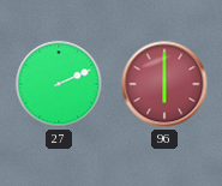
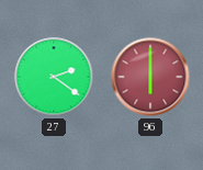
27: 2:11 -> 2:21 (54, 77)
